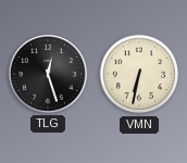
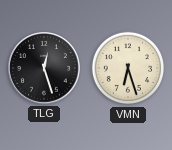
VMN: 6:32 -> 6:27 (128, 68)
